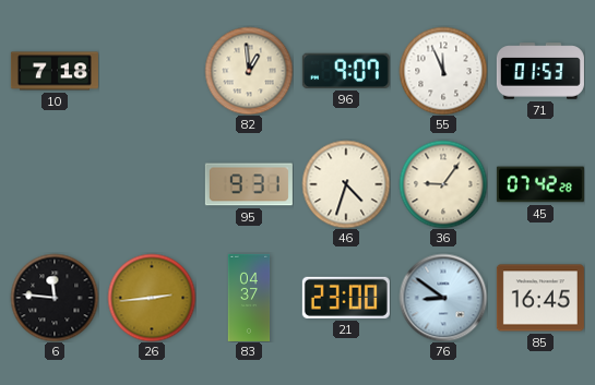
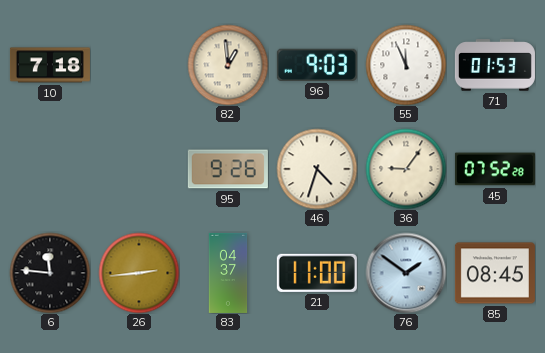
96: 9:07 -> 9:03 (317, 65)
95: 9:31 -> 9:26 (228, 169)
45: 07:42 -> 07:52 (495, 169)
21: 23:00 -> 11:00 (317, 273)
76: 8:51 -> 1:51 (406, 273)
85: 16:45 -> 08:45 (495, 273)
